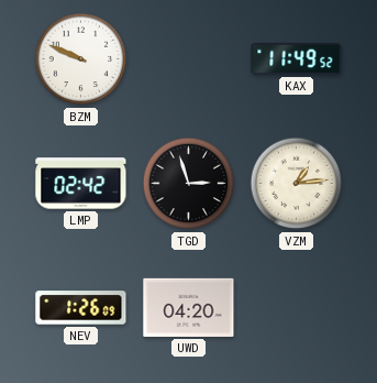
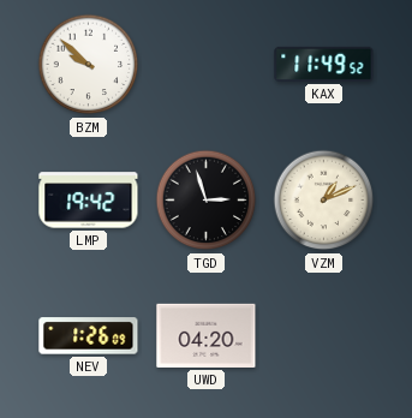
BZM: 9:49 -> 9:52 (89, 65)
LMP: 02:42 -> 19:42 (89, 201)
VZM: 1:14 -> 1:11 (324, 201)
